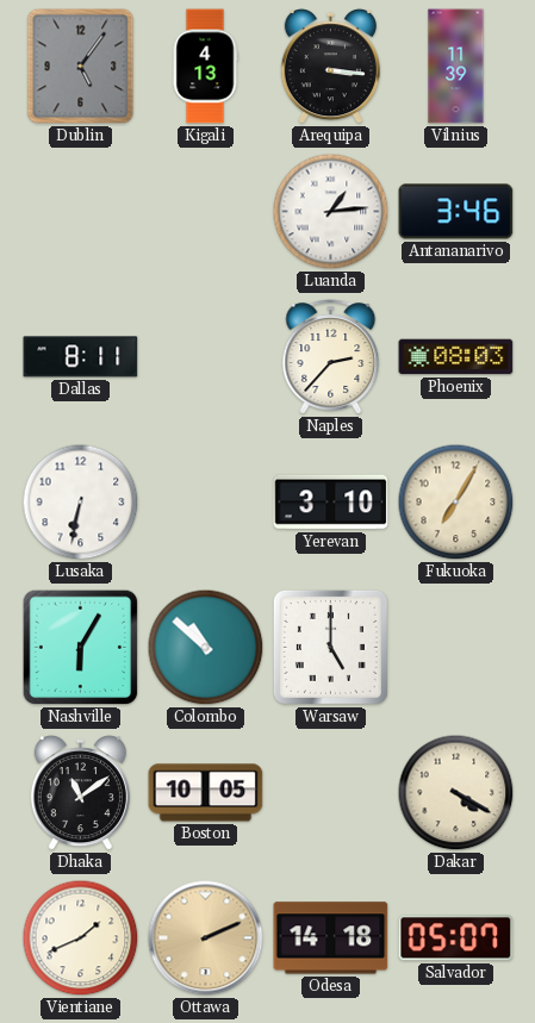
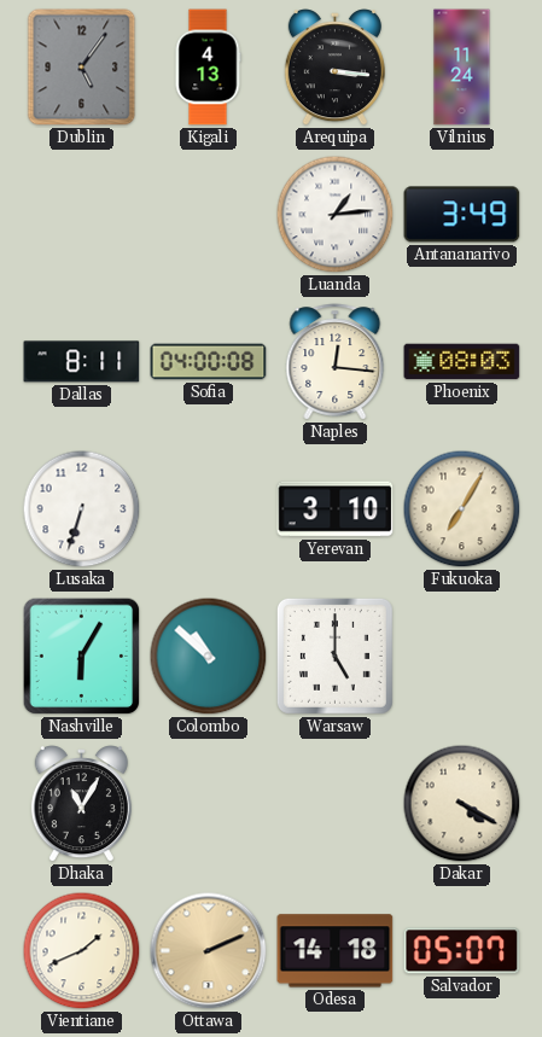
Vilnius: 11:39 -> 11:24 (462, 68)
Antananarivo: 3:46 -> 3:49 (462, 215)
Sofia: none -> 04:00 (209, 362)
Naples: 2:37 -> 12:16 (336, 362)
Lusaka: 6:32 -> 6:33 (82, 509)
Dhaka: 11:09 -> 11:05 (81, 804)
Boston: 10:05 -> none (206, 793)
